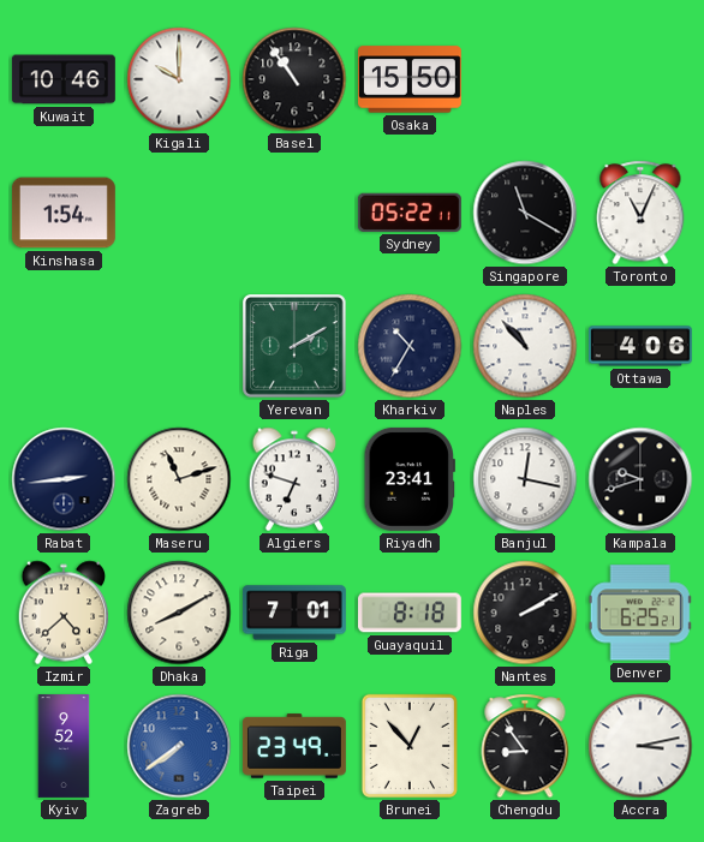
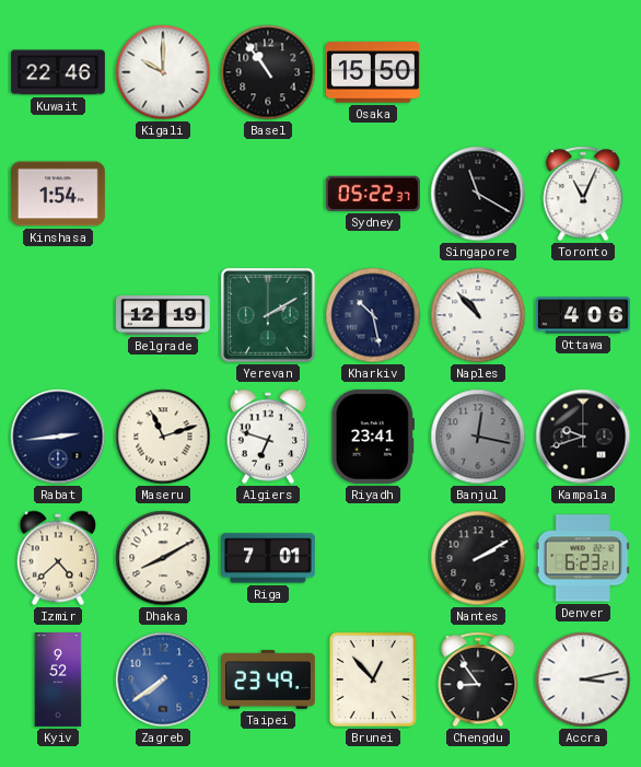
Kuwait: 10:46 -> 22:46 (58, 72)
Sydney: 05:22:11 -> 05:22:37 (373, 194)
Belgrade: none -> 12:19 (163, 315)
Kharkiv: 10:35 -> 10:28 (373, 315)
Banjul dial: white -> grey (478, 437)
Guayaquil: 8:18 -> none (410, 613)
Denver: 6:25 -> 6:23 (583, 558)
